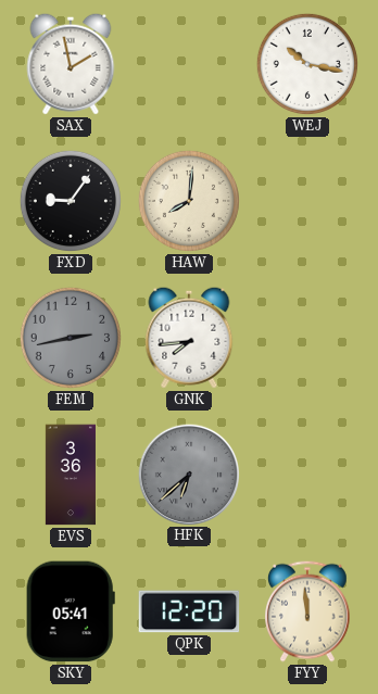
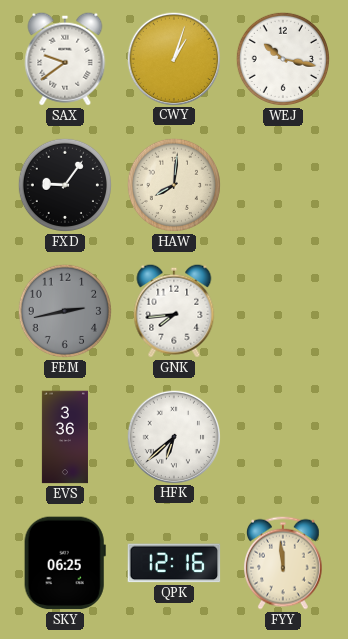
SAX: 1:58 -> 9:39 (65, 59)
CWY: none -> 1:03 (173, 58)
HFK dial: grey -> white (173, 436)
SKY: 05:41 -> 06:25 (65, 563)
QPK: 12:20 -> 12:16 (174, 563)
